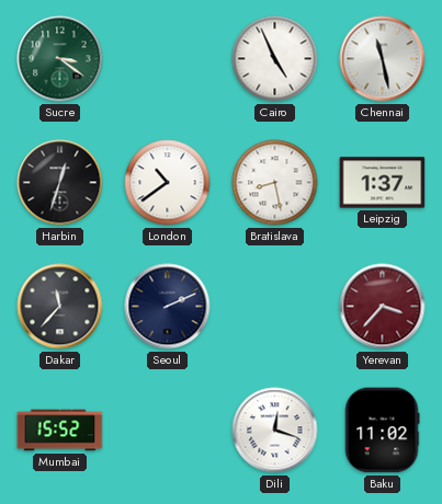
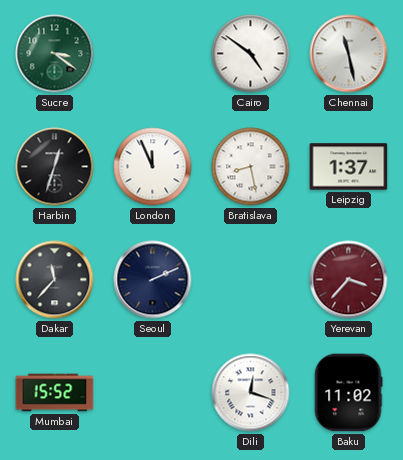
Cairo: 4:56 -> 4:51 (251, 54)
London: 10:39 -> 11:56 (153, 167)
